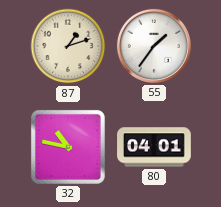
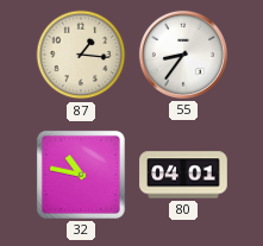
87: 1:12 -> 1:16 (81, 55)
55: 1:36 -> 8:36 (183, 55)
